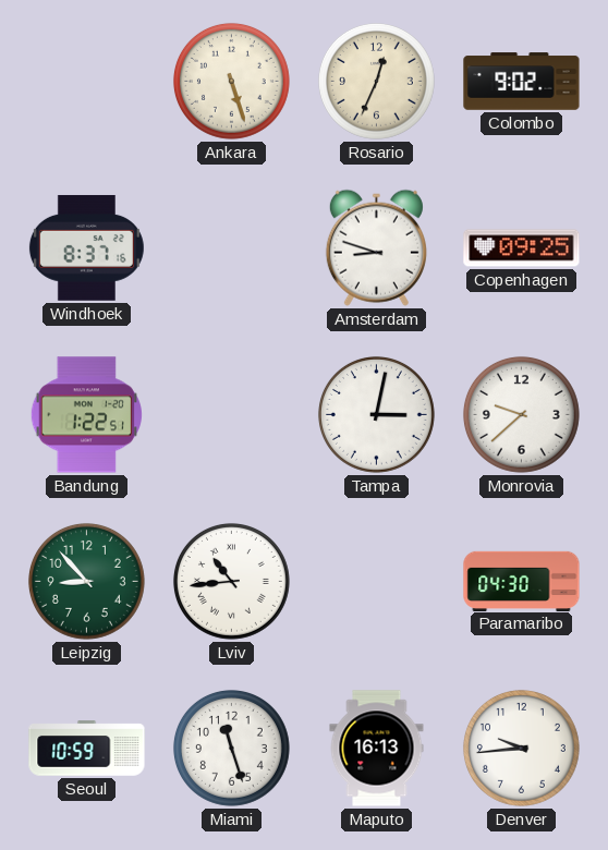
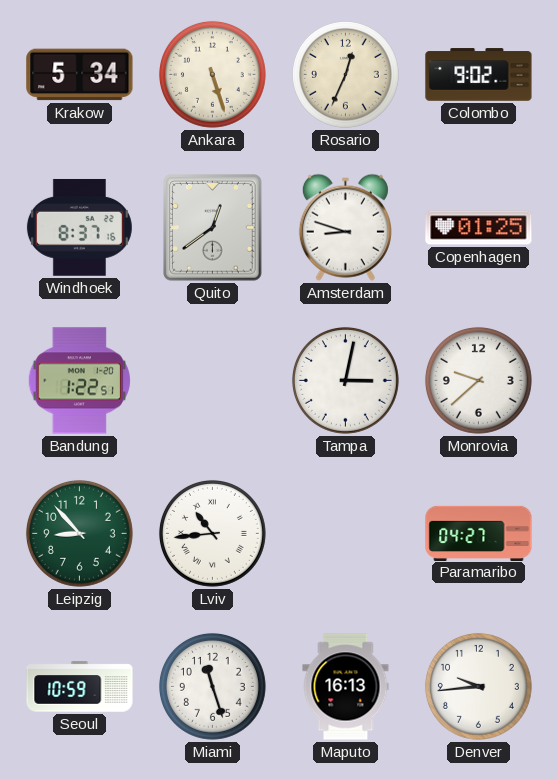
Krakow: none -> 5:34 (80, 75)
Quito: none -> 12:39 (213, 228)
Copenhagen: 09:25 -> 01:25 (479, 228)
Paramaribo: 04:30 -> 04:27 (479, 533)
